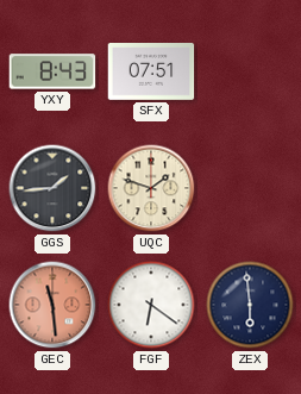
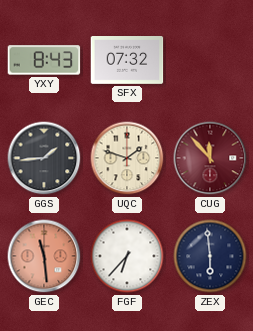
SFX: 07:51 -> 07:32 (127, 61)
CUG: none -> 11:53 (210, 158)
FGF: 6:21 -> 6:37 (127, 256)
